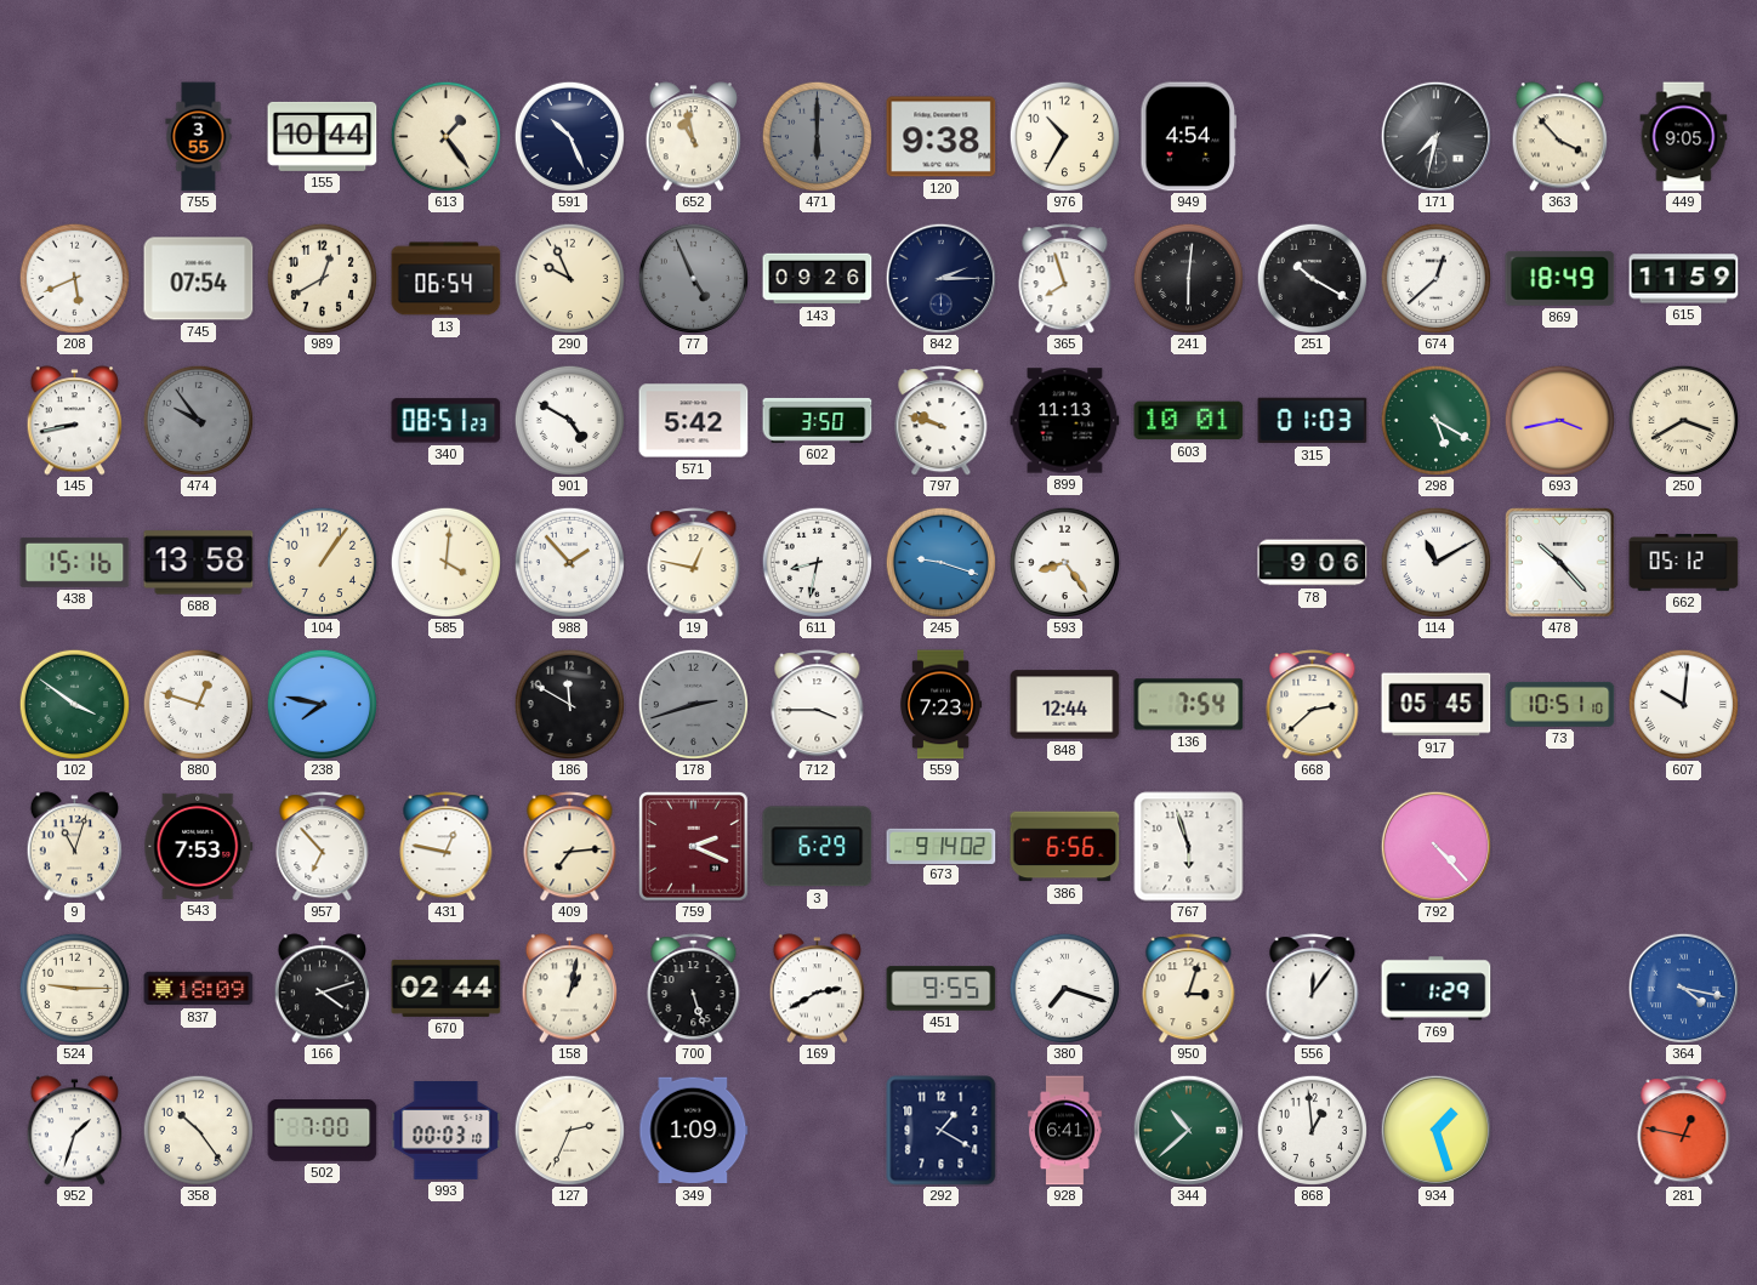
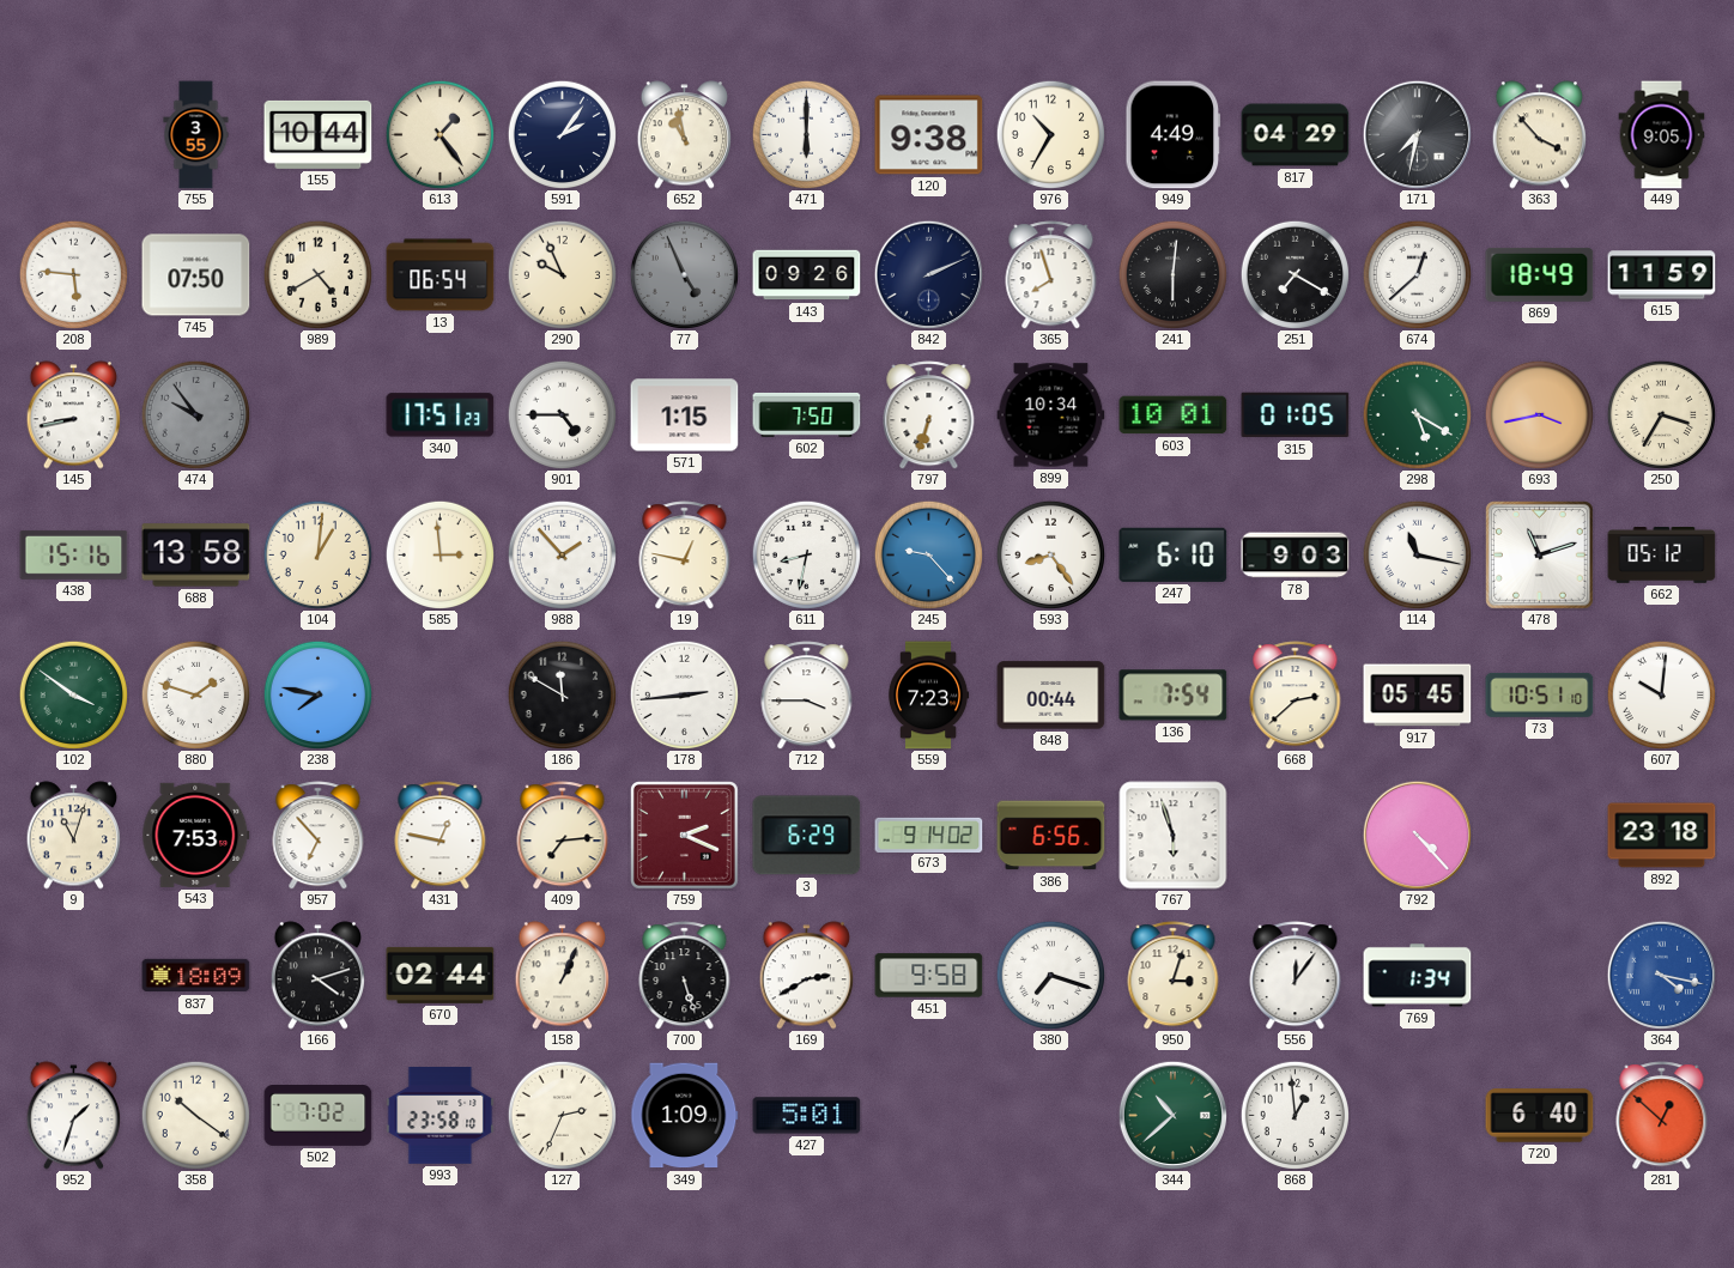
591: 10:26 -> 2:06 (562, 134)
471 dial: grey -> white (806, 134)
949: 4:54 -> 4:49 (1174, 135)
817: none -> 04:29 (1296, 135)
208: 5:41 -> 5:46 (73, 274)
745: 07:54 -> 07:50 (196, 275)
989: 12:40 -> 4:40 (317, 274)
842: 2:15 -> 2:11 (928, 274)
251: 10:20 -> 7:20 (1295, 274)
340: 08:51 -> 17:51 (441, 415)
901: 4:50 -> 4:45 (562, 414)
571: 5:42 -> 1:15 (685, 415)
602: 3:50 -> 7:50 (807, 414)
797: 9:48 -> 6:33 (929, 415)
899: 11:13 -> 10:34 (1051, 415)
315: 01:03 -> 01:05 (1296, 415)
250: 3:40 -> 3:35 (1661, 414)
104: 1:06 -> 1:01 (317, 554)
585: 4:01 -> 2:59 (439, 554)
245: 9:18 -> 9:23 (928, 554)
247: none -> 6:10 (1174, 554)
78: 9:06 -> 9:03 (1296, 556)
114: 11:10 -> 11:17 (1417, 554)
478: 10:23 -> 11:12 (1540, 556)
880: 12:48 -> 1:48 (195, 694)
178: 2:42 -> 2:44 (684, 694)
178 dial: grey -> white (684, 694)
848: 12:44 -> 00:44 (1051, 696)
892: none -> 23:18 (1662, 836)
524: 9:15 -> none (74, 988)
158: 1:02 -> 1:04 (562, 976)
451: 9:55 -> 9:58 (929, 976)
769: 1:29 -> 1:34 (1418, 976)
358: 10:24 -> 10:21 (195, 1115)
502: 7:00 -> 7:02 (319, 1116)
993: 00:03 -> 23:58 (441, 1116)
427: none -> 5:01 (807, 1116)
292: 1:20 -> none (942, 1131)
928: 6:41 -> none (1065, 1131)
934: 1:27 -> none (1435, 1130)
720: none -> 6:40 (1540, 1116)
281: 12:47 -> 12:52 (1662, 1116)
